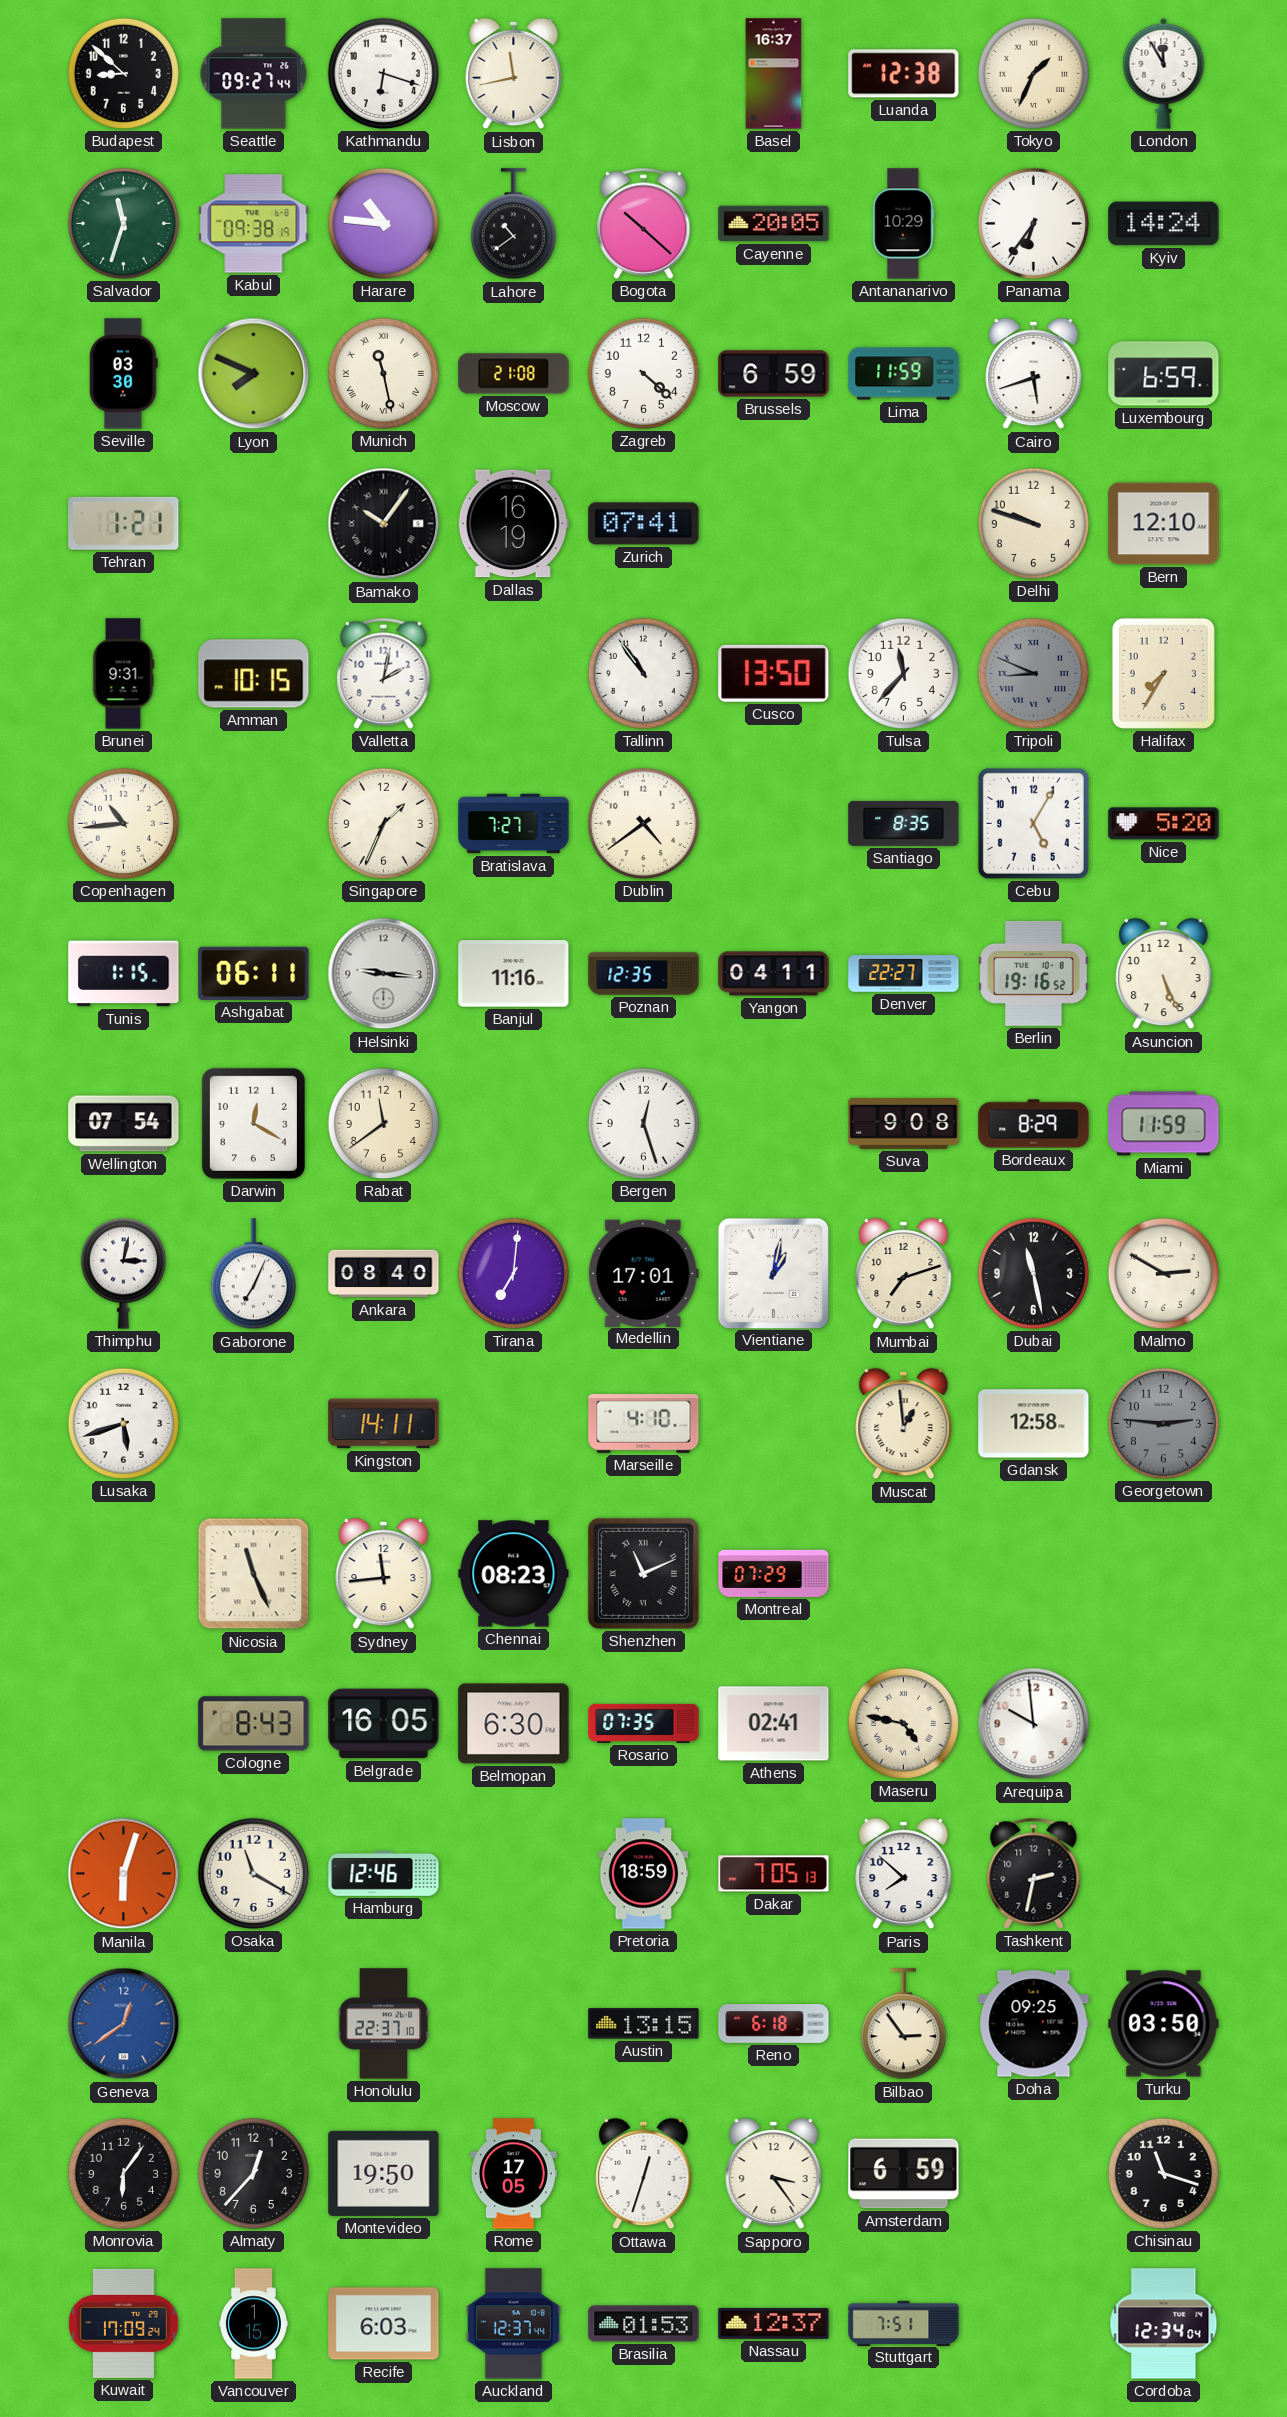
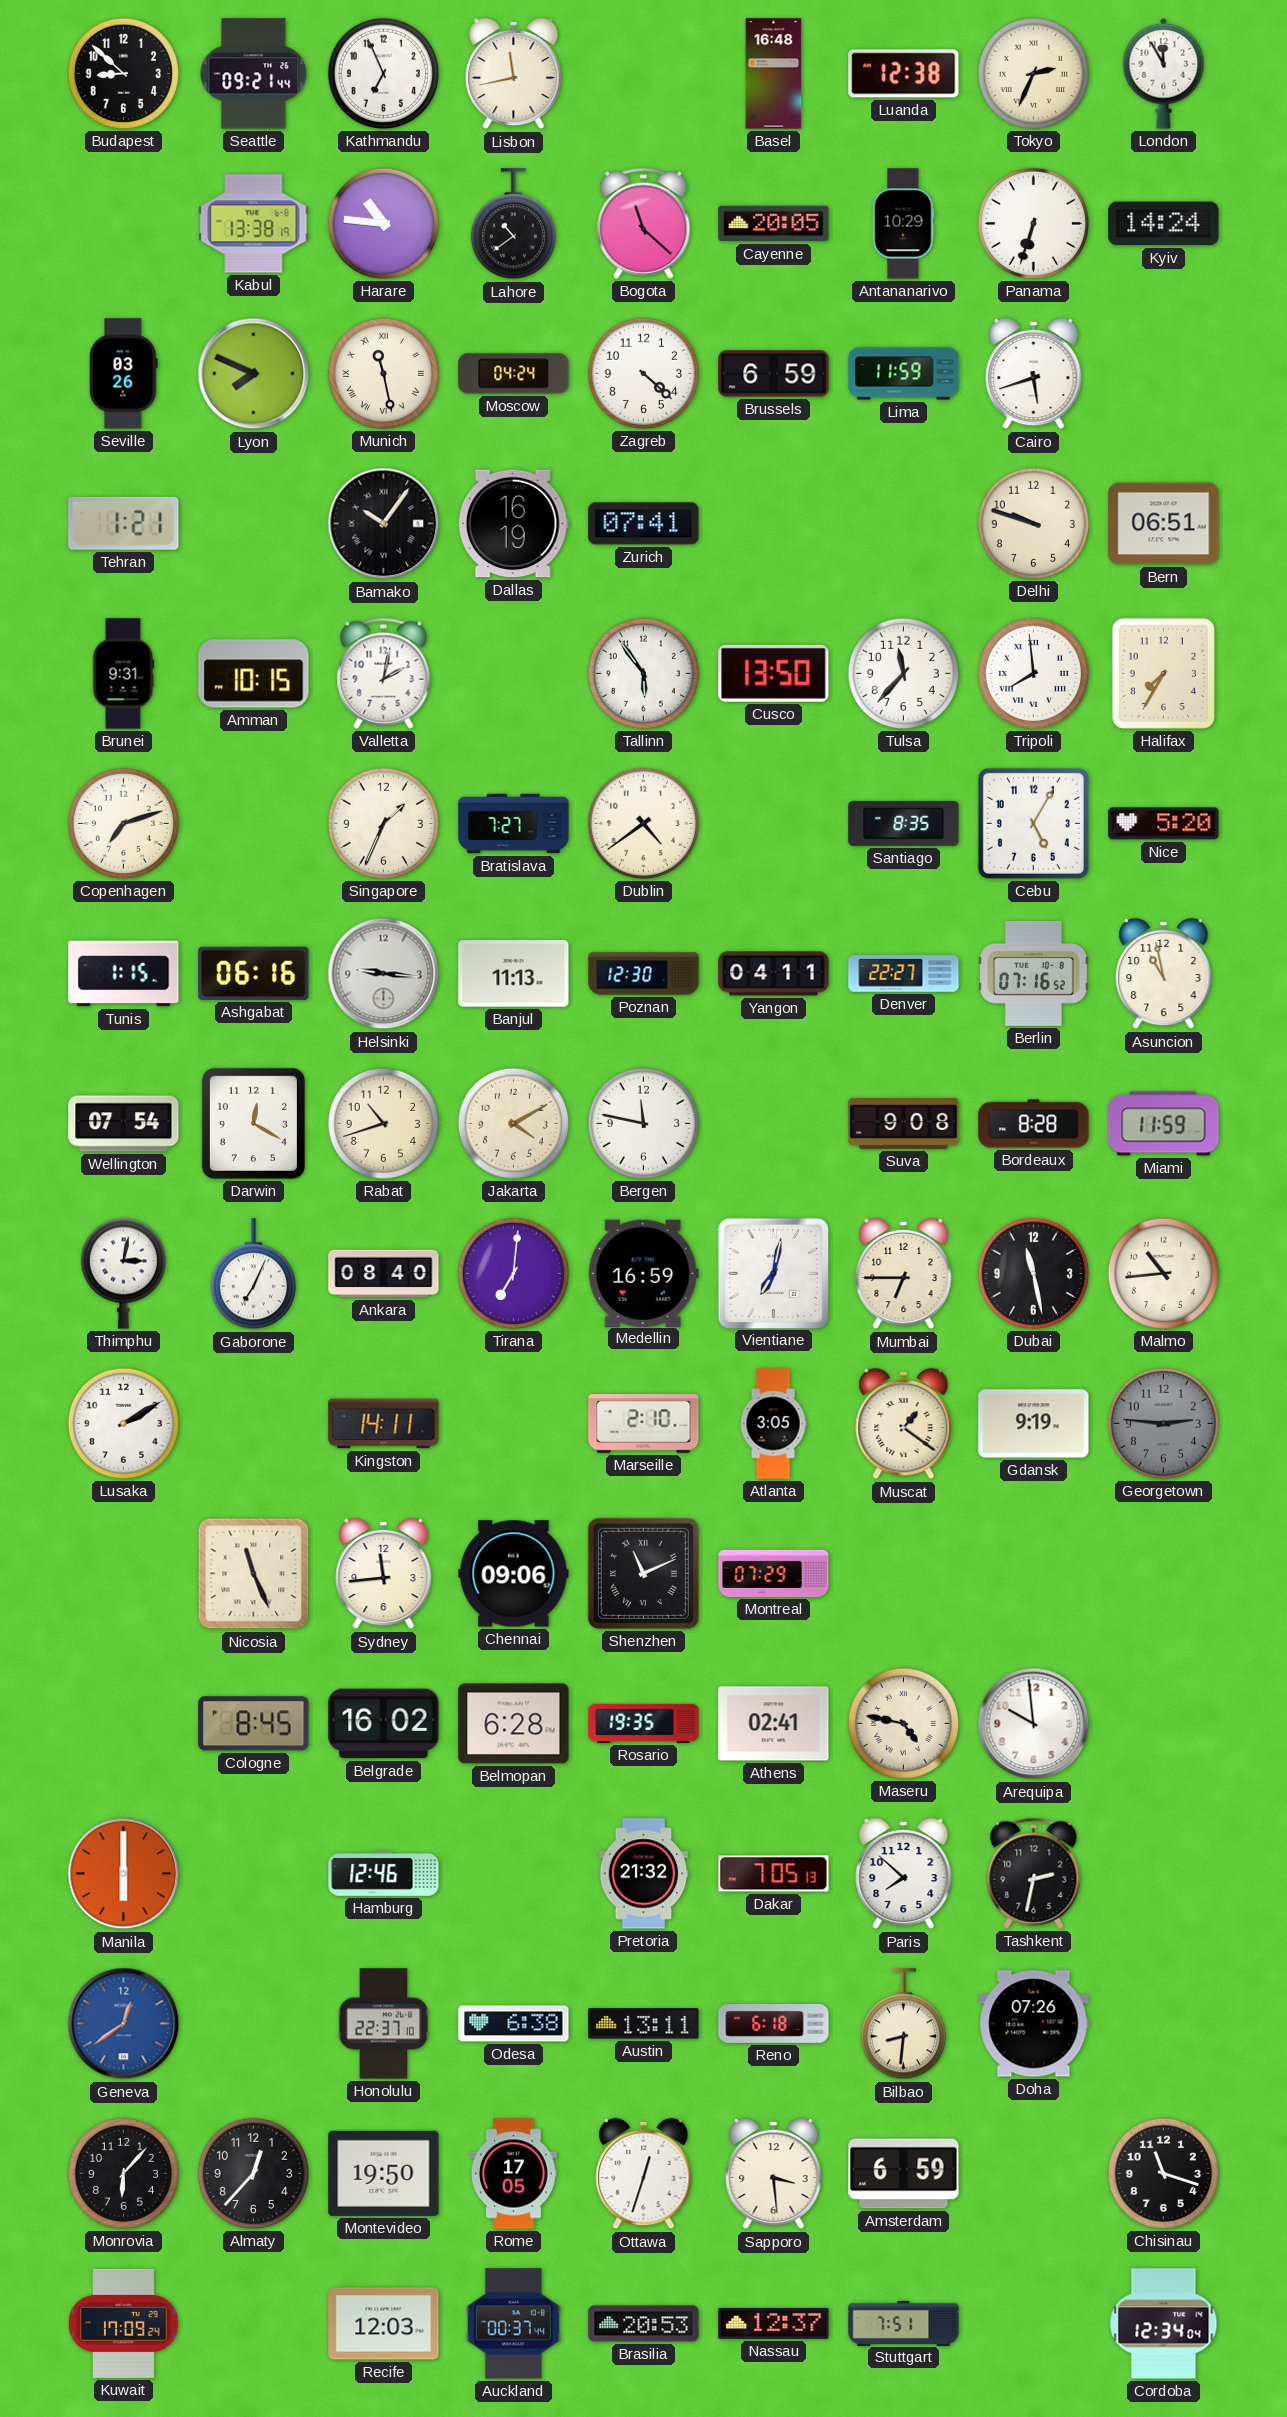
Seattle: 09:27 -> 09:21 (254, 74)
Kathmandu: 6:18 -> 6:56 (383, 73)
Basel: 16:37 -> 16:48 (774, 74)
Tokyo: 1:34 -> 2:34 (1033, 73)
Salvador: 11:33 -> none (123, 223)
Kabul: 09:38 -> 13:38 (254, 224)
Bogota: 10:22 -> 11:22 (644, 223)
Panama: 6:36 -> 6:33 (1033, 223)
Seville: 03:30 -> 03:26 (124, 374)
Moscow: 21:08 -> 04:24 (514, 374)
Luxembourg: 6:59 -> none (1164, 374)
Bern: 12:10 -> 06:51 (1164, 524)
Tallinn: 10:54 -> 5:54 (643, 673)
Tripoli: 8:49 -> 7:59 (1033, 673)
Tripoli dial: grey -> white (1033, 673)
Copenhagen: 10:44 -> 7:12 (123, 823)
Ashgabat: 06:11 -> 06:16 (254, 973)
Banjul: 11:16 -> 11:13 (514, 974)
Poznan: 12:35 -> 12:30 (644, 974)
Berlin: 19:16 -> 07:16 (1033, 973)
Asuncion: 5:26 -> 10:58 (1164, 974)
Rabat: 11:39 -> 10:42 (383, 1123)
Jakarta: none -> 4:10 (513, 1123)
Bergen: 12:27 -> 11:47 (643, 1123)
Bordeaux: 8:29 -> 8:28 (1034, 1124)
Medellin: 17:01 -> 16:59 (643, 1273)
Vientiane: 1:02 -> 7:02 (773, 1273)
Mumbai: 7:12 -> 6:45 (904, 1274)
Malmo: 2:50 -> 10:44 (1163, 1273)
Lusaka: 5:42 -> 2:10 (123, 1423)
Marseille: 4:10 -> 2:10 (644, 1424)
Atlanta: none -> 3:05 (773, 1424)
Muscat: 12:59 -> 1:21 (904, 1424)
Gdansk: 12:58 -> 9:19 (1034, 1424)
Chennai: 08:23 -> 09:06 (514, 1574)
Cologne: 8:43 -> 8:45 (254, 1724)
Belgrade: 16:05 -> 16:02 (384, 1724)
Belmopan: 6:30 -> 6:28 (514, 1724)
Rosario: 07:35 -> 19:35 (644, 1723)
Manila: 6:03 -> 6:00 (124, 1874)
Osaka: 11:20 -> none (253, 1873)
Pretoria: 18:59 -> 21:32 (644, 1874)
Odesa: none -> 6:38 (514, 2024)
Austin: 13:15 -> 13:11 (644, 2024)
Bilbao: 2:54 -> 8:31 (903, 2024)
Doha: 09:25 -> 07:26 (1034, 2024)
Turku: 03:50 -> none (1164, 2024)
Monrovia: 6:06 -> 6:07 (123, 2173)
Sapporo: 3:24 -> 3:29 (774, 2174)
Vancouver: 1:15 -> none (253, 2324)
Recife: 6:03 -> 12:03 (384, 2324)
Auckland: 12:37 -> 00:37 (513, 2324)
Brasilia: 01:53 -> 20:53 (644, 2324)
